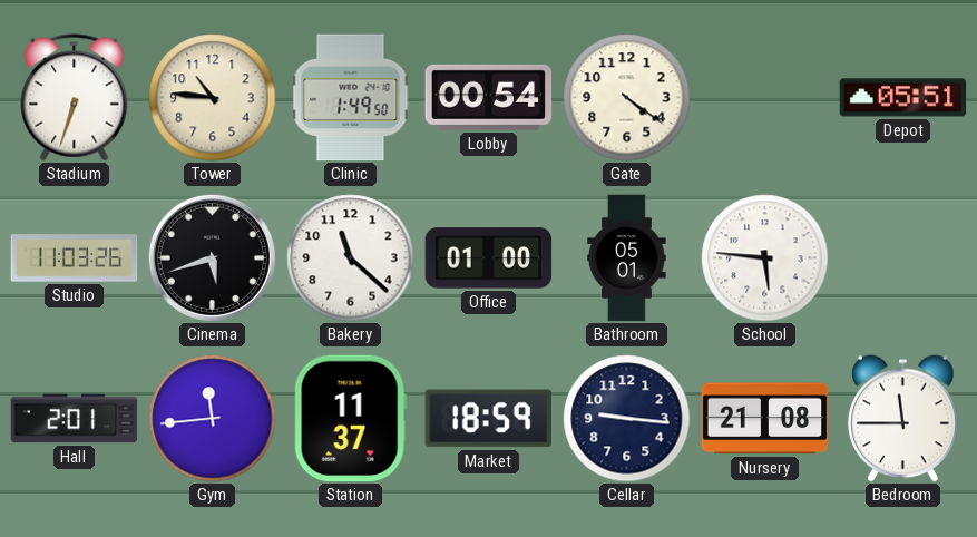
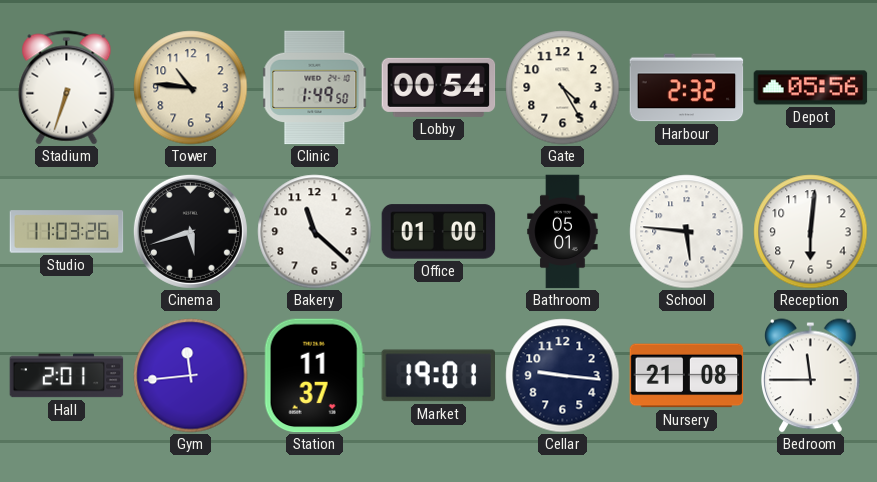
Gate: 4:21 -> 4:25 (563, 88)
Harbour: none -> 2:32 (687, 88)
Depot: 05:51 -> 05:56 (811, 88)
Reception: none -> 6:01 (811, 232)
Market: 18:59 -> 19:01 (438, 376)
